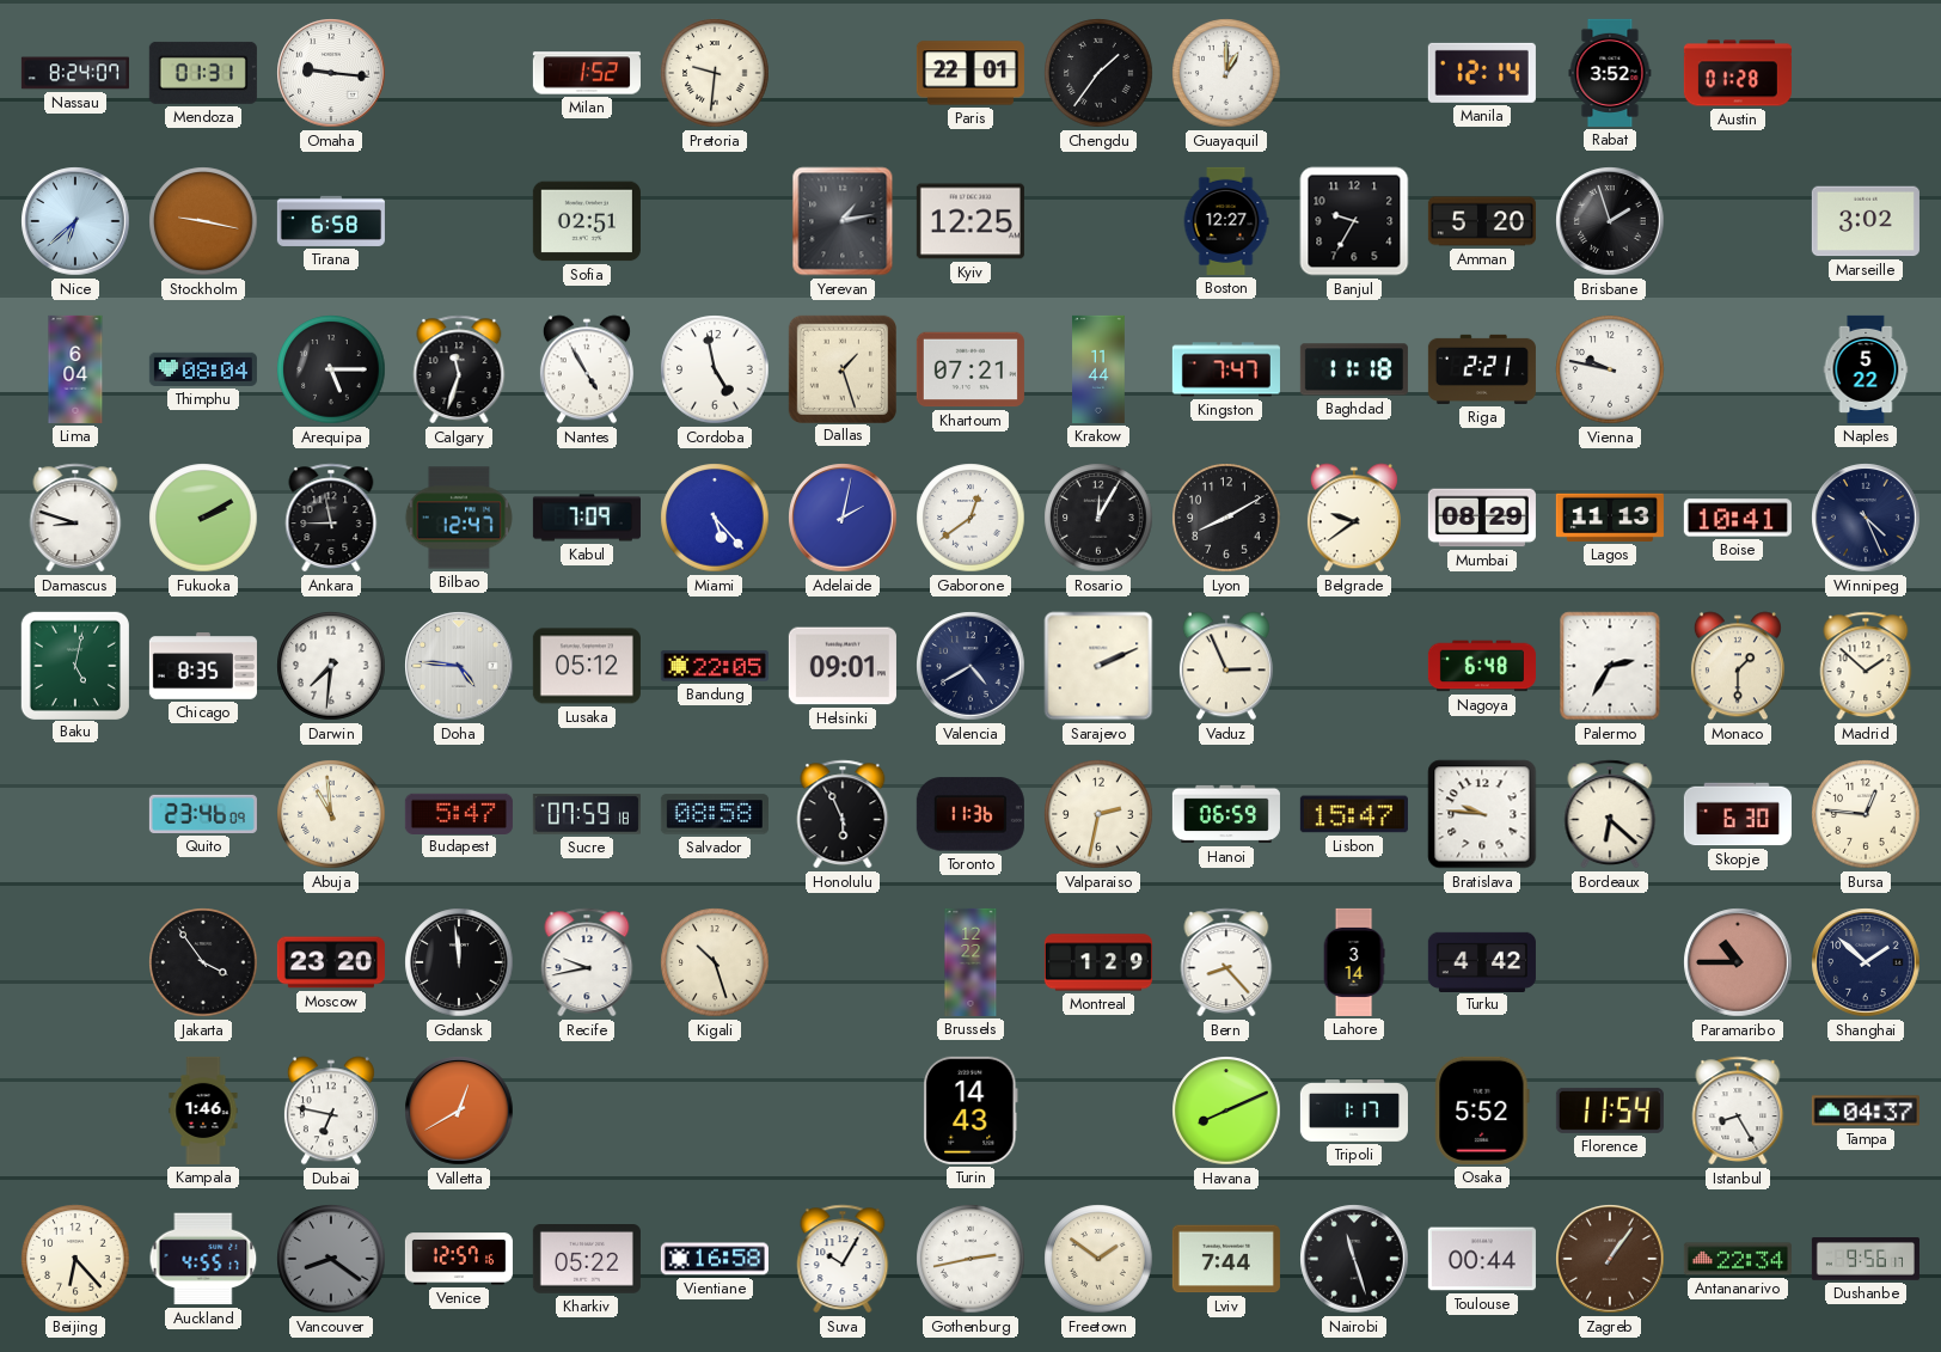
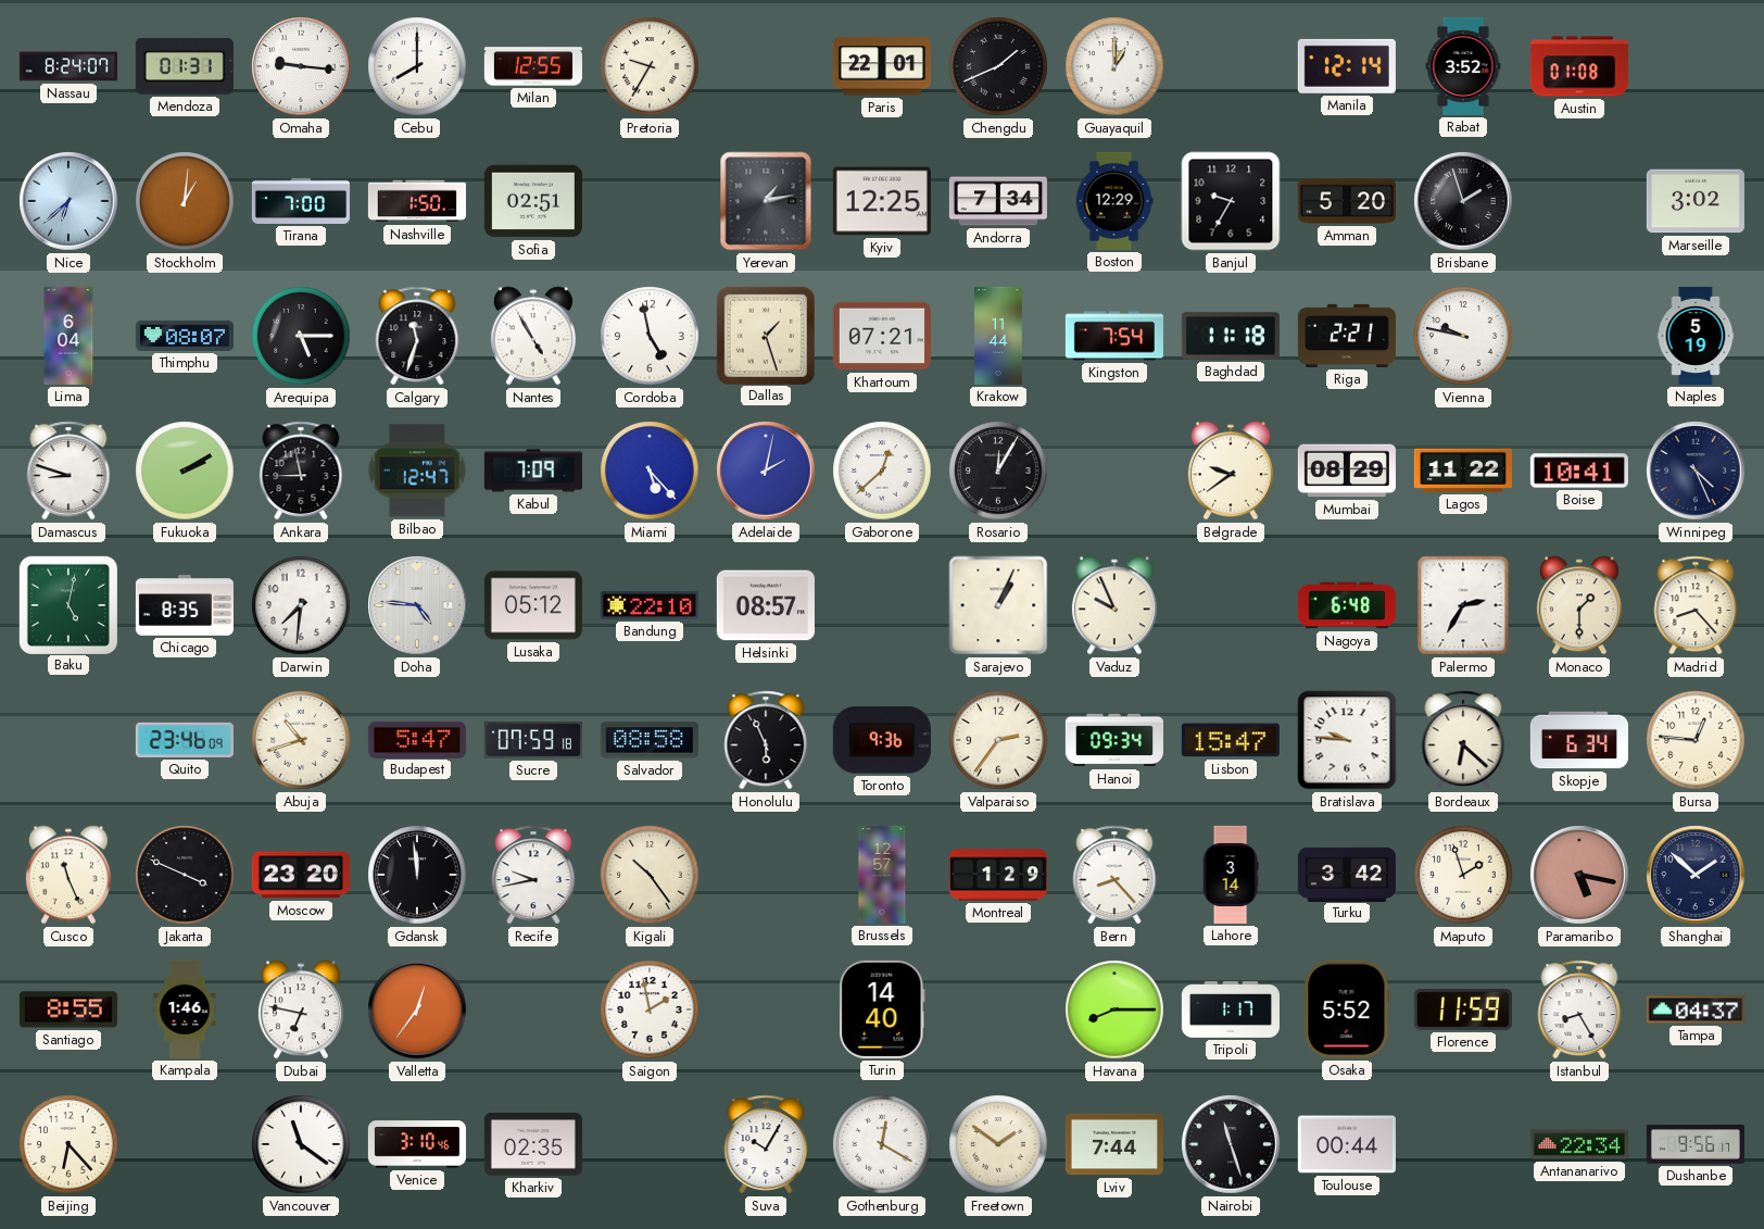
Cebu: none -> 8:00 (417, 66)
Milan: 1:52 -> 12:55 (533, 66)
Pretoria: 9:31 -> 9:35 (650, 66)
Chengdu: 1:36 -> 1:41 (998, 66)
Austin: 01:28 -> 01:08 (1579, 66)
Stockholm: 9:17 -> 1:01 (185, 201)
Tirana: 6:58 -> 7:00 (301, 201)
Nashville: none -> 1:50 (417, 201)
Andorra: none -> 7:34 (998, 201)
Boston: 12:27 -> 12:29 (1114, 201)
Thimphu: 08:04 -> 08:07 (185, 336)
Kingston: 7:47 -> 7:54 (1114, 336)
Naples: 5:22 -> 5:19 (1696, 336)
Gaborone: 12:39 -> 12:38 (882, 471)
Lyon: 8:10 -> none (1226, 518)
Lagos: 11:13 -> 11:22 (1463, 471)
Bandung: 22:05 -> 22:10 (650, 605)
Helsinki: 09:01 -> 08:57 (766, 605)
Valencia: 4:40 -> none (970, 666)
Sarajevo: 2:11 -> 1:04 (998, 605)
Vaduz: 2:56 -> 9:56 (1114, 605)
Madrid: 1:52 -> 8:23 (1696, 605)
Abuja: 10:59 -> 10:42 (301, 740)
Toronto: 11:36 -> 9:36 (882, 740)
Valparaiso: 2:32 -> 2:36 (998, 740)
Hanoi: 06:59 -> 09:34 (1114, 740)
Skopje: 6:30 -> 6:34 (1579, 740)
Cusco: none -> 11:26 (68, 875)
Jakarta: 3:54 -> 3:49 (185, 875)
Kigali: 10:27 -> 10:24 (650, 875)
Brussels: 12:22 -> 12:57 (882, 875)
Turku: 4:42 -> 3:42 (1347, 874)
Maputo: none -> 1:57 (1463, 875)
Paramaribo: 10:45 -> 5:17 (1579, 875)
Santiago: none -> 8:55 (68, 1009)
Valletta: 12:40 -> 12:36 (417, 1009)
Saigon: none -> 1:58 (650, 1009)
Turin: 14:43 -> 14:40 (882, 1009)
Havana: 8:11 -> 8:15 (1114, 1009)
Florence: 11:54 -> 11:59 (1463, 1009)
Auckland: 4:55 -> none (203, 1259)
Vancouver: 8:21 -> 11:21 (301, 1144)
Vancouver dial: grey -> white (301, 1144)
Venice: 12:57 -> 3:10 (417, 1144)
Kharkiv: 05:22 -> 02:35 (533, 1145)
Vientiane: 16:58 -> none (715, 1259)
Gothenburg: 2:43 -> 12:20 (882, 1144)
Zagreb: 1:06 -> none (1610, 1259)
